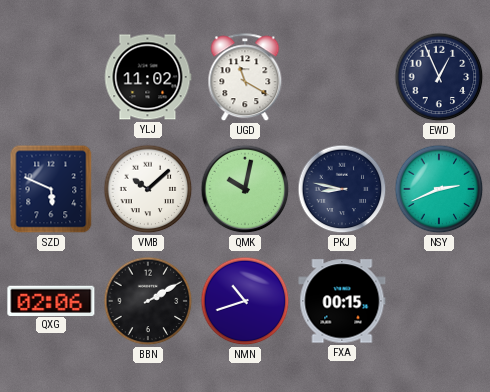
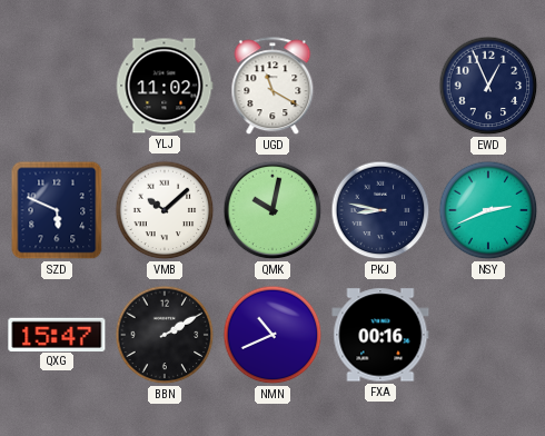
QXG: 02:06 -> 15:47 (57, 334)
NMN: 10:42 -> 10:41 (272, 335)
FXA: 00:15 -> 00:16 (380, 335)
